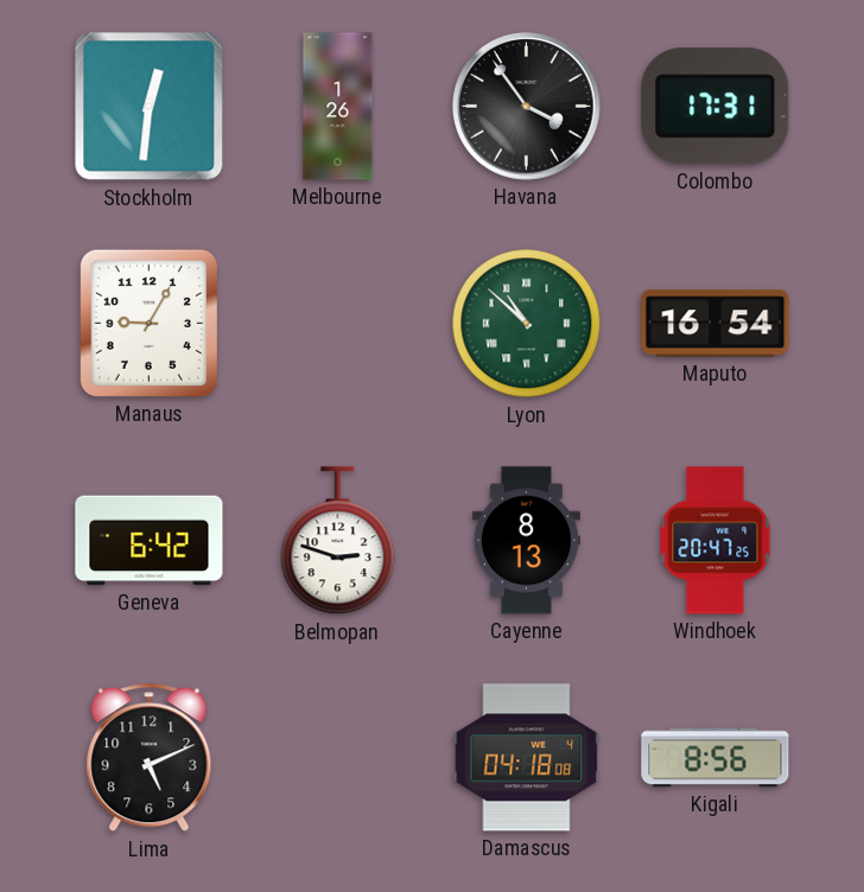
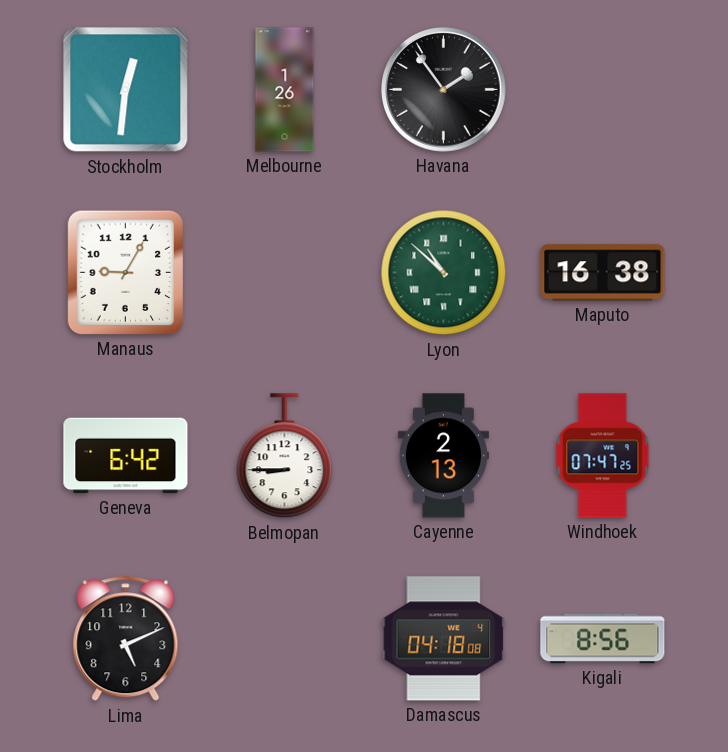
Havana: 3:54 -> 1:54 (444, 90)
Colombo: 17:31 -> none (716, 107)
Maputo: 16:54 -> 16:38 (603, 273)
Belmopan: 2:48 -> 8:45 (285, 456)
Cayenne: 8:13 -> 2:13 (443, 456)
Windhoek: 20:47 -> 07:47 (603, 456)
